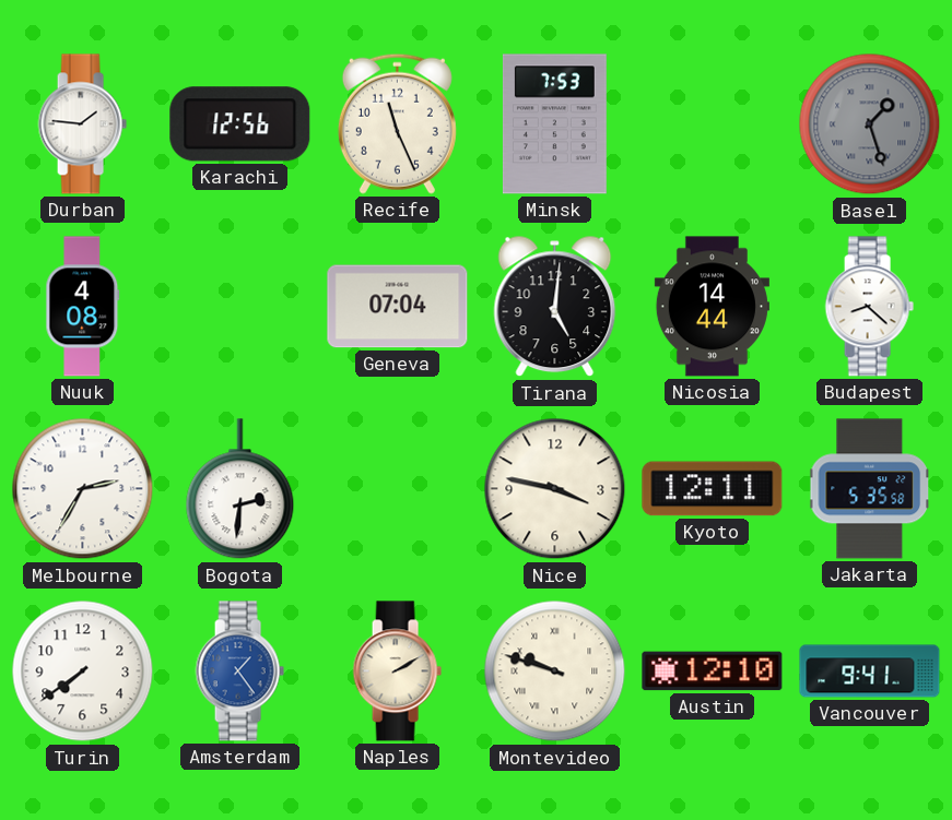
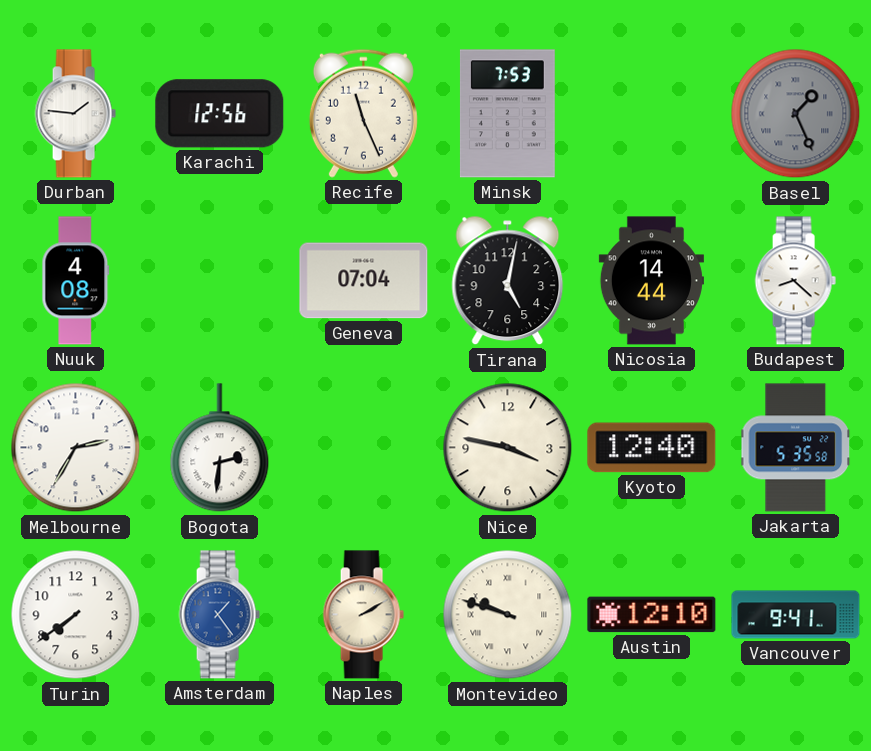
Basel: 1:27 -> 1:26 (796, 114)
Tirana: 5:01 -> 5:02 (508, 281)
Kyoto: 12:11 -> 12:40 (652, 448)
